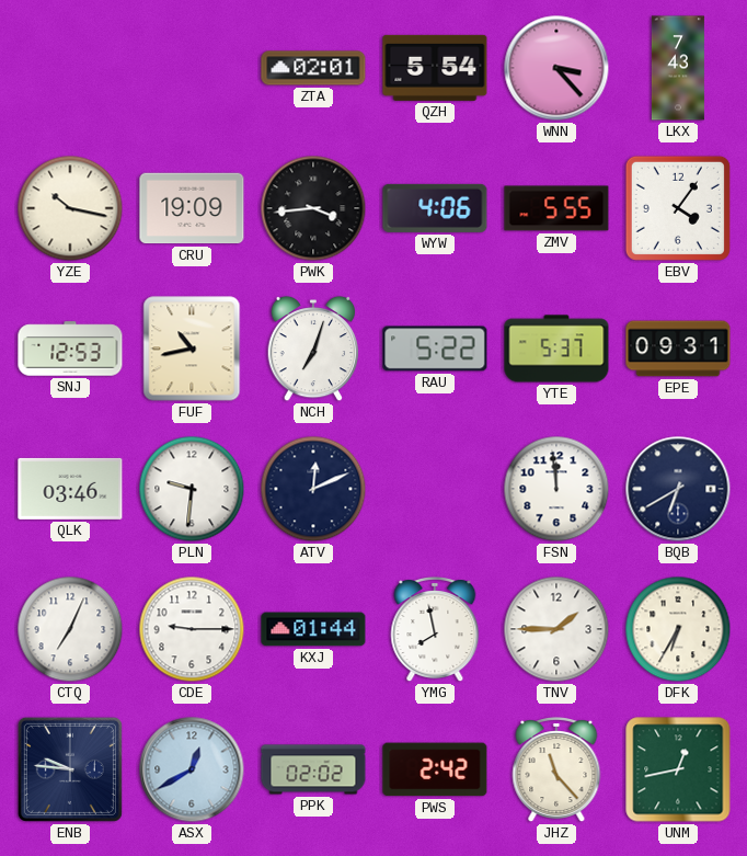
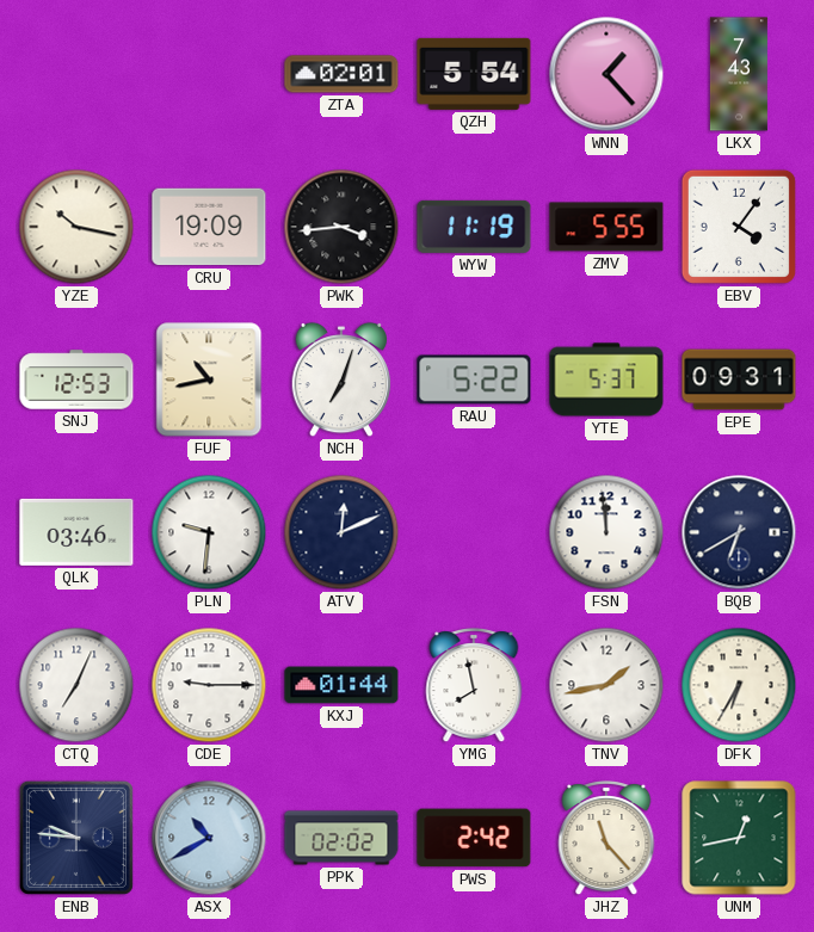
WNN: 3:23 -> 1:23 (606, 74)
WYW: 4:06 -> 11:19 (474, 227)
TNV: 1:45 -> 1:43 (606, 685)
ASX: 12:40 -> 10:40 (209, 838)
